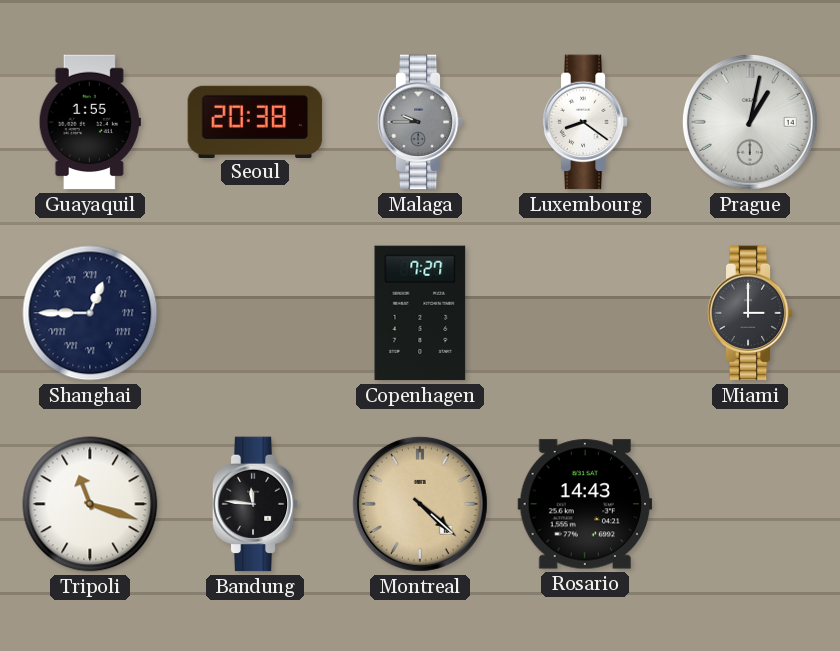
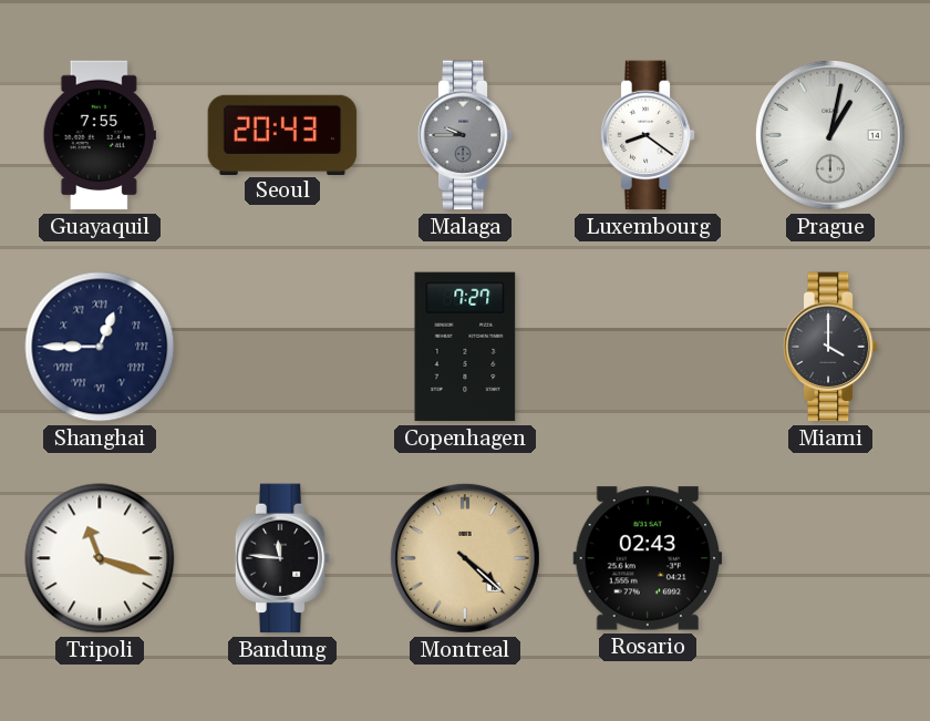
Guayaquil: 1:55 -> 7:55 (100, 135)
Seoul: 20:38 -> 20:43 (282, 134)
Miami: 3:00 -> 4:00 (830, 347)
Rosario: 14:43 -> 02:43 (648, 558)
